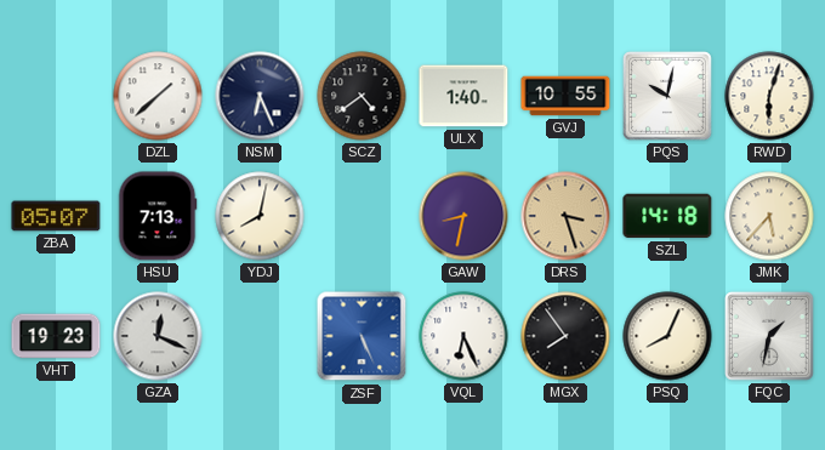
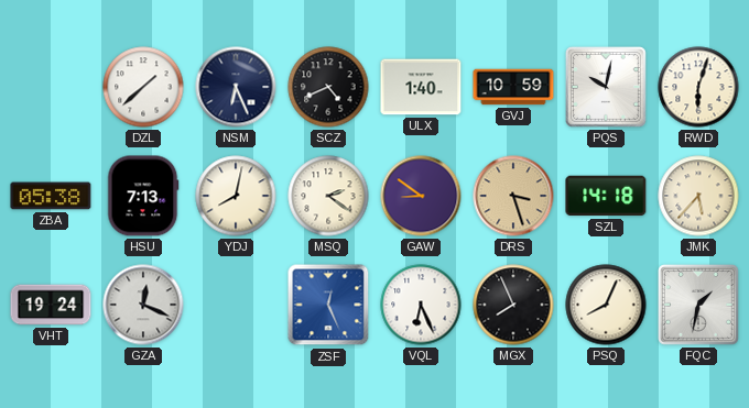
SCZ: 4:39 -> 4:41 (328, 87)
GVJ: 10:55 -> 10:59 (513, 87)
ZBA: 05:07 -> 05:38 (51, 196)
MSQ: none -> 2:21 (328, 196)
GAW: 8:32 -> 8:51 (421, 196)
VHT: 19:23 -> 19:24 (51, 305)
ZSF: 5:26 -> 12:26 (328, 305)
MGX: 7:54 -> 7:56 (513, 305)
